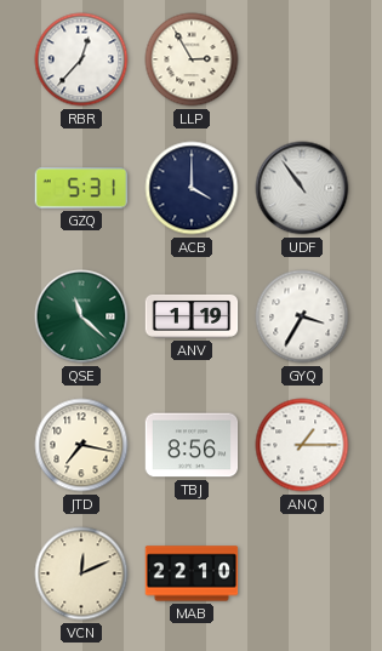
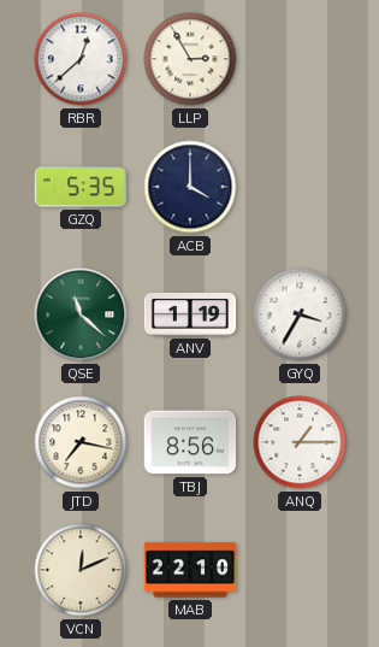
RBR: 12:37 -> 12:38 (81, 59)
GZQ: 5:31 -> 5:35 (81, 187)
UDF: 10:54 -> none (302, 188)
